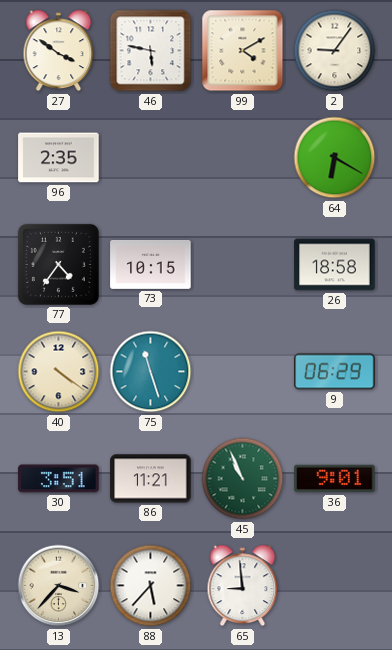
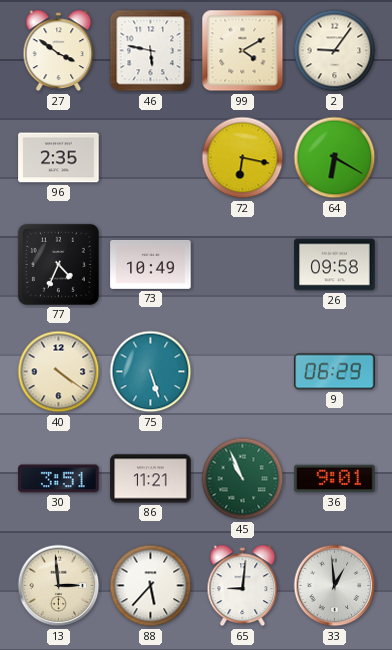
72: none -> 6:17 (243, 158)
77: 4:36 -> 4:34 (58, 264)
73: 10:15 -> 10:49 (151, 264)
26: 18:58 -> 09:58 (335, 265)
75: 11:27 -> 5:27 (151, 372)
13: 3:37 -> 2:59 (59, 586)
65: 8:59 -> 9:01 (243, 586)
33: none -> 12:59 (335, 586)
